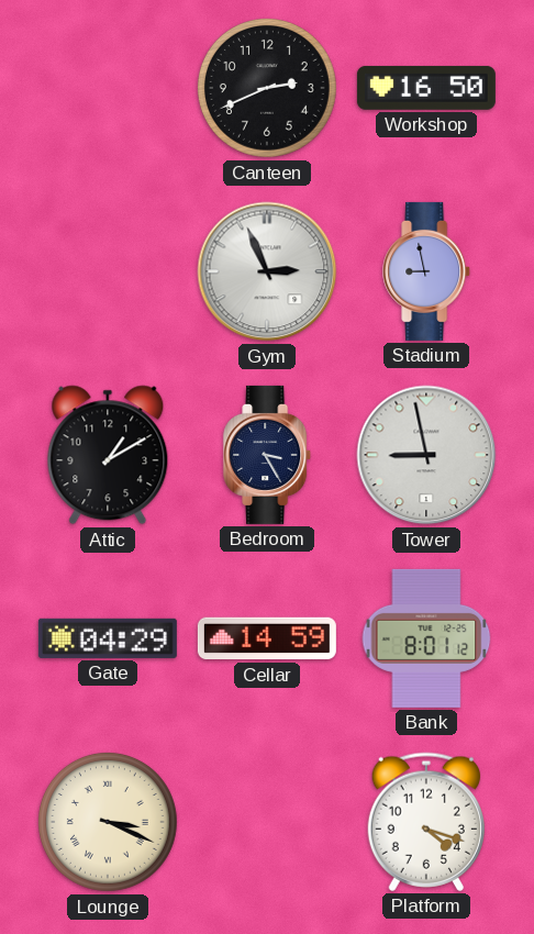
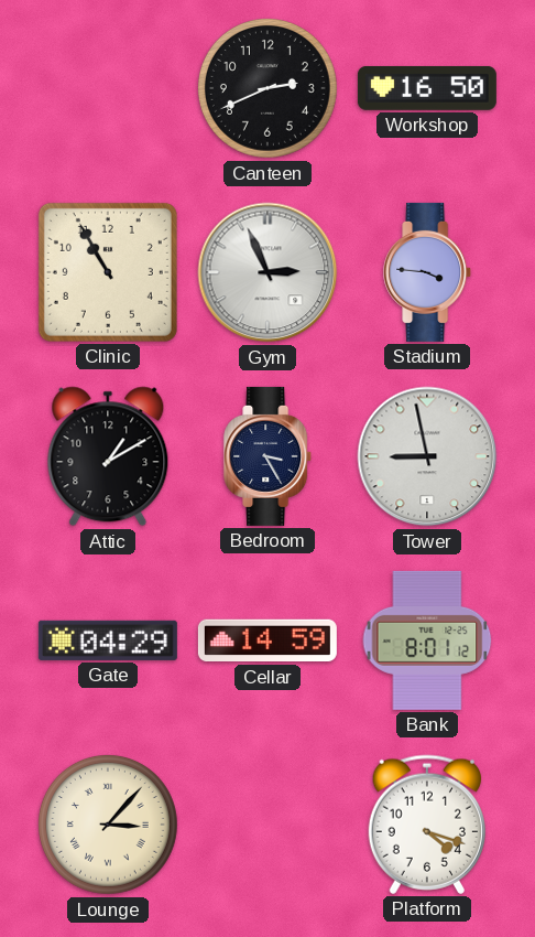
Clinic: none -> 10:55 (108, 272)
Stadium: 8:58 -> 3:46 (428, 272)
Lounge: 3:19 -> 3:07 (108, 825)
